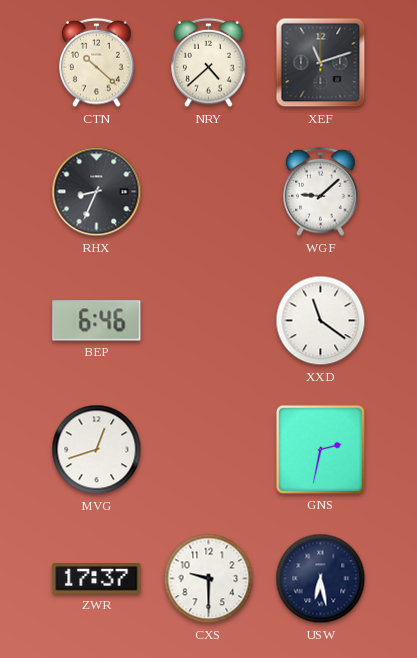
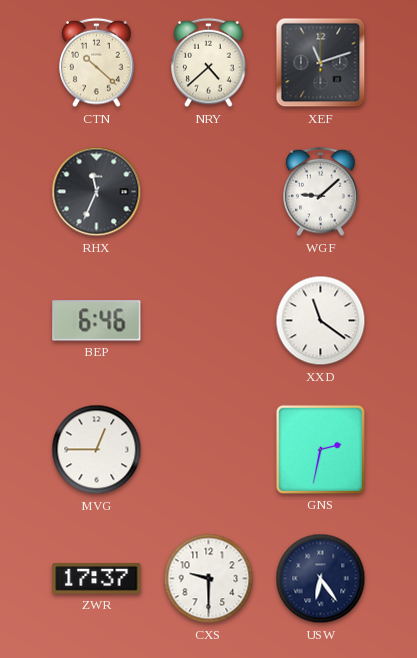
RHX: 8:34 -> 11:34 (97, 192)
MVG: 12:42 -> 12:45 (97, 450)
USW: 6:28 -> 6:24 (321, 579)
